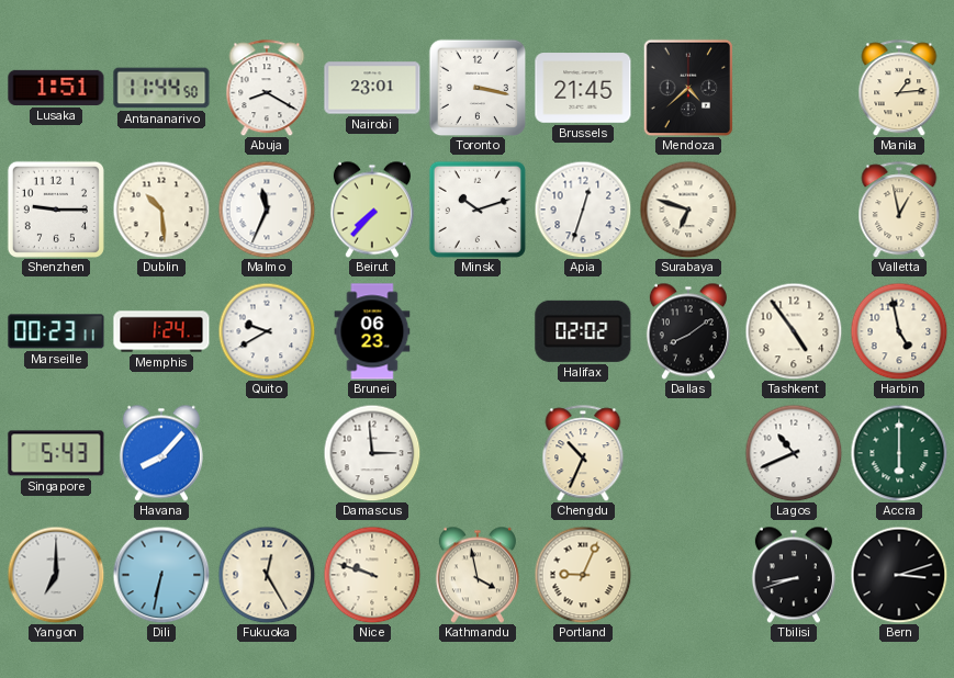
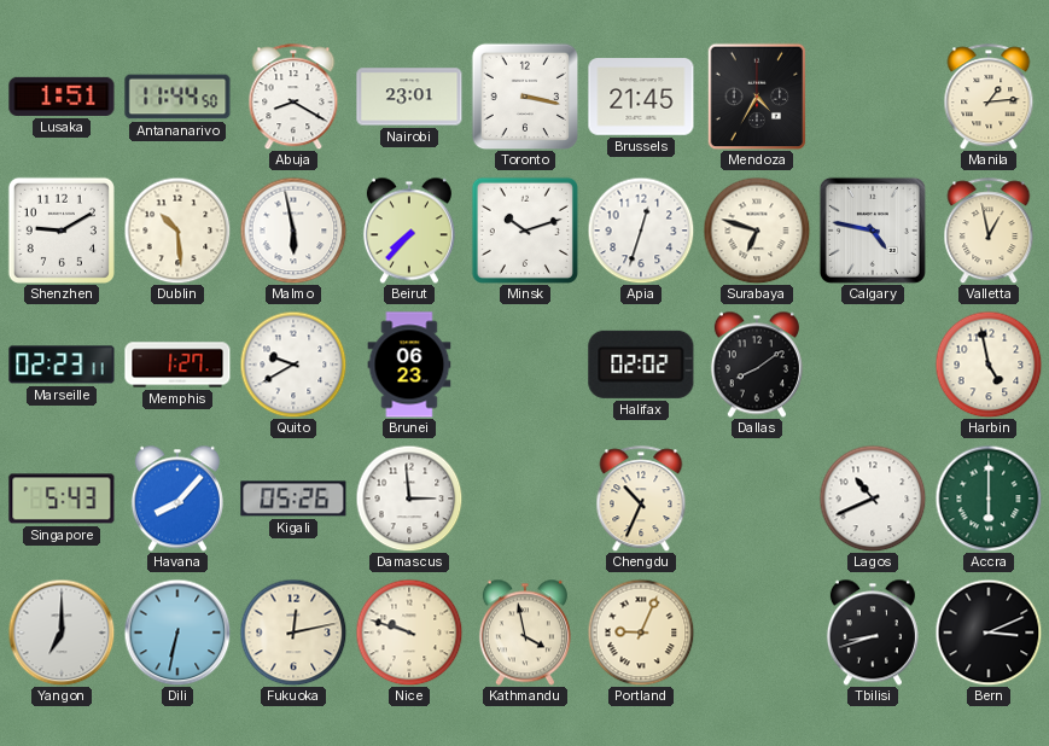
Mendoza: 4:38 -> 4:35 (757, 97)
Shenzhen: 9:15 -> 9:10 (62, 231)
Malmo: 11:34 -> 5:58 (293, 231)
Calgary: none -> 4:47 (873, 231)
Marseille: 00:23 -> 02:23 (62, 365)
Memphis: 1:24 -> 1:27 (177, 365)
Tashkent: 4:54 -> none (794, 331)
Kigali: none -> 05:26 (293, 499)
Fukuoka: 12:25 -> 12:13 (293, 633)
Bern: 3:12 -> 3:11 (989, 633)
